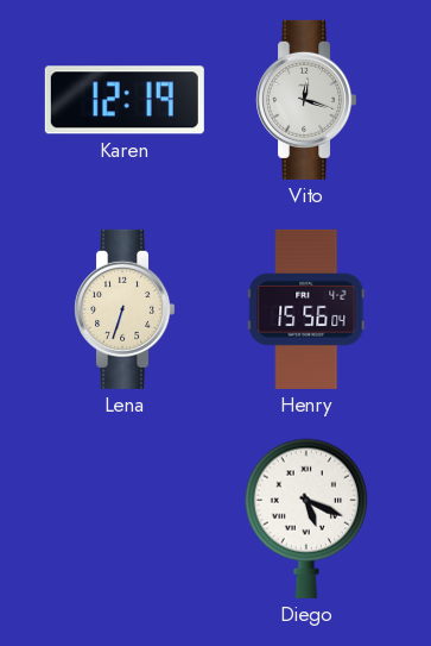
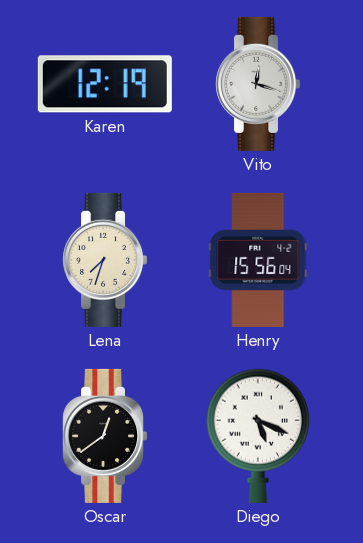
Lena: 6:33 -> 7:33 (105, 260)
Oscar: none -> 12:39 (105, 436)
